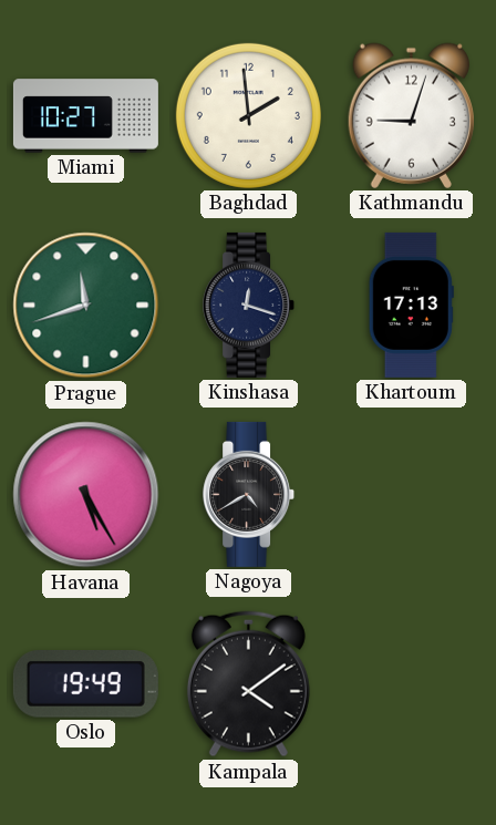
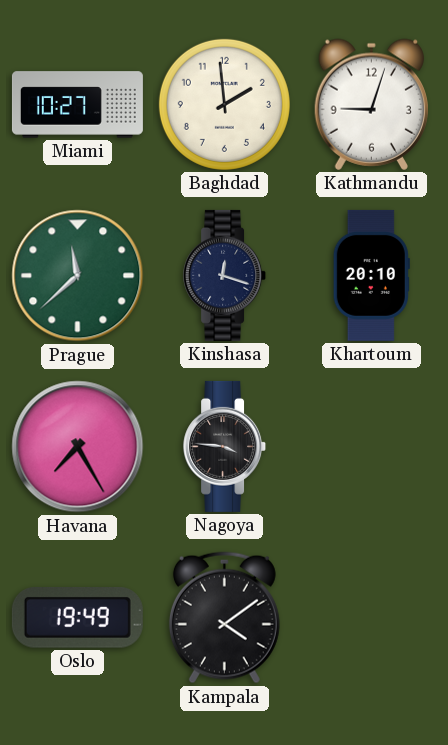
Prague: 11:42 -> 11:38 (78, 276)
Khartoum: 17:13 -> 20:10 (371, 275)
Havana: 5:25 -> 7:25 (78, 447)
Nagoya: 4:40 -> 3:46 (225, 446)
